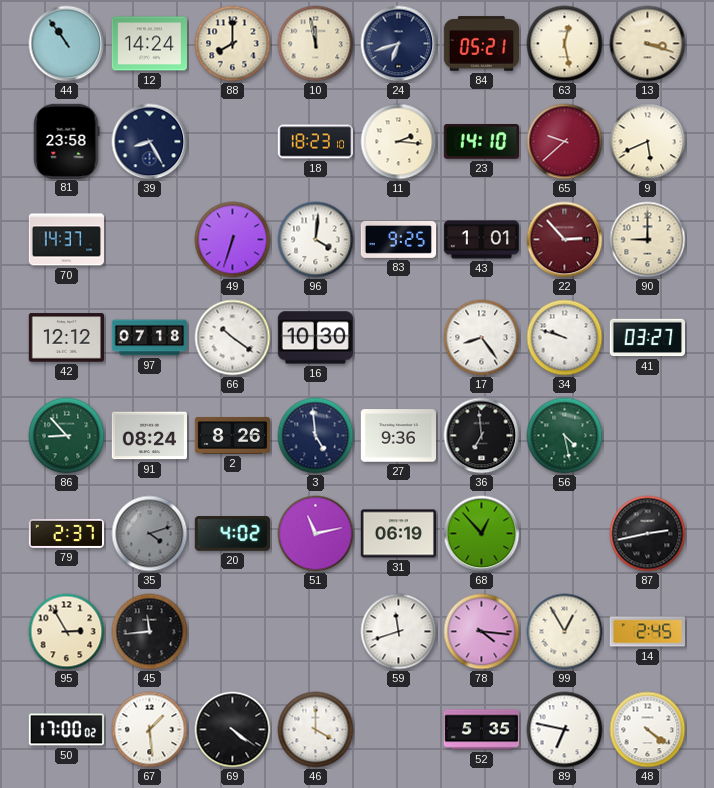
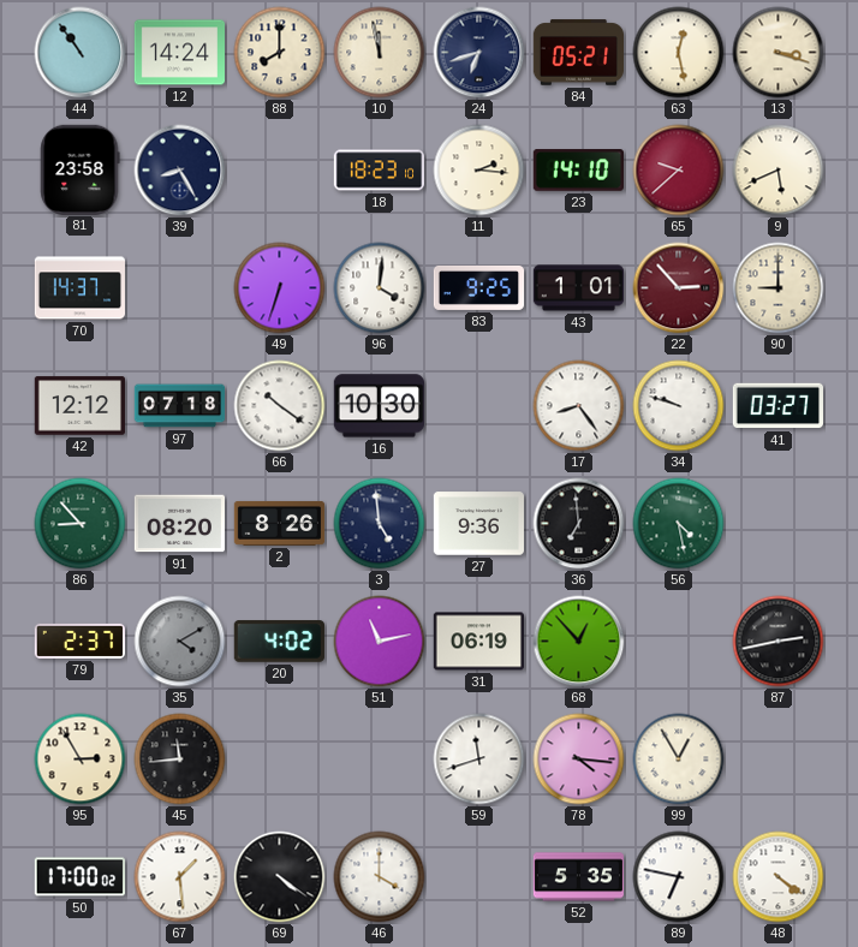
91: 08:24 -> 08:20 (179, 524)
35: 4:12 -> 4:10 (180, 642)
14: 2:45 -> none (647, 632)
